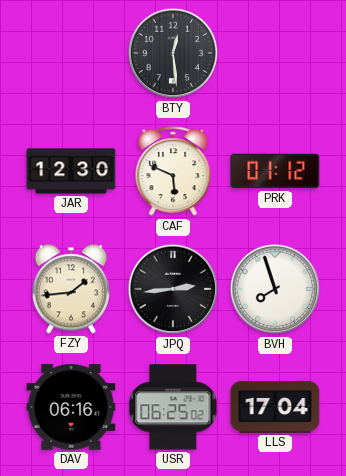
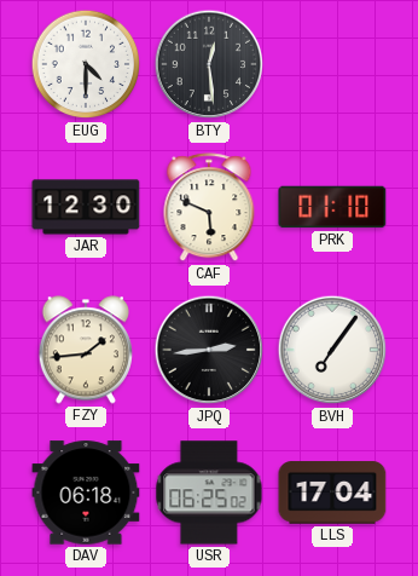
EUG: none -> 4:30 (86, 64)
PRK: 01:12 -> 01:10 (332, 207)
BVH: 7:57 -> 7:06 (332, 350)
DAV: 06:16 -> 06:18 (86, 493)
